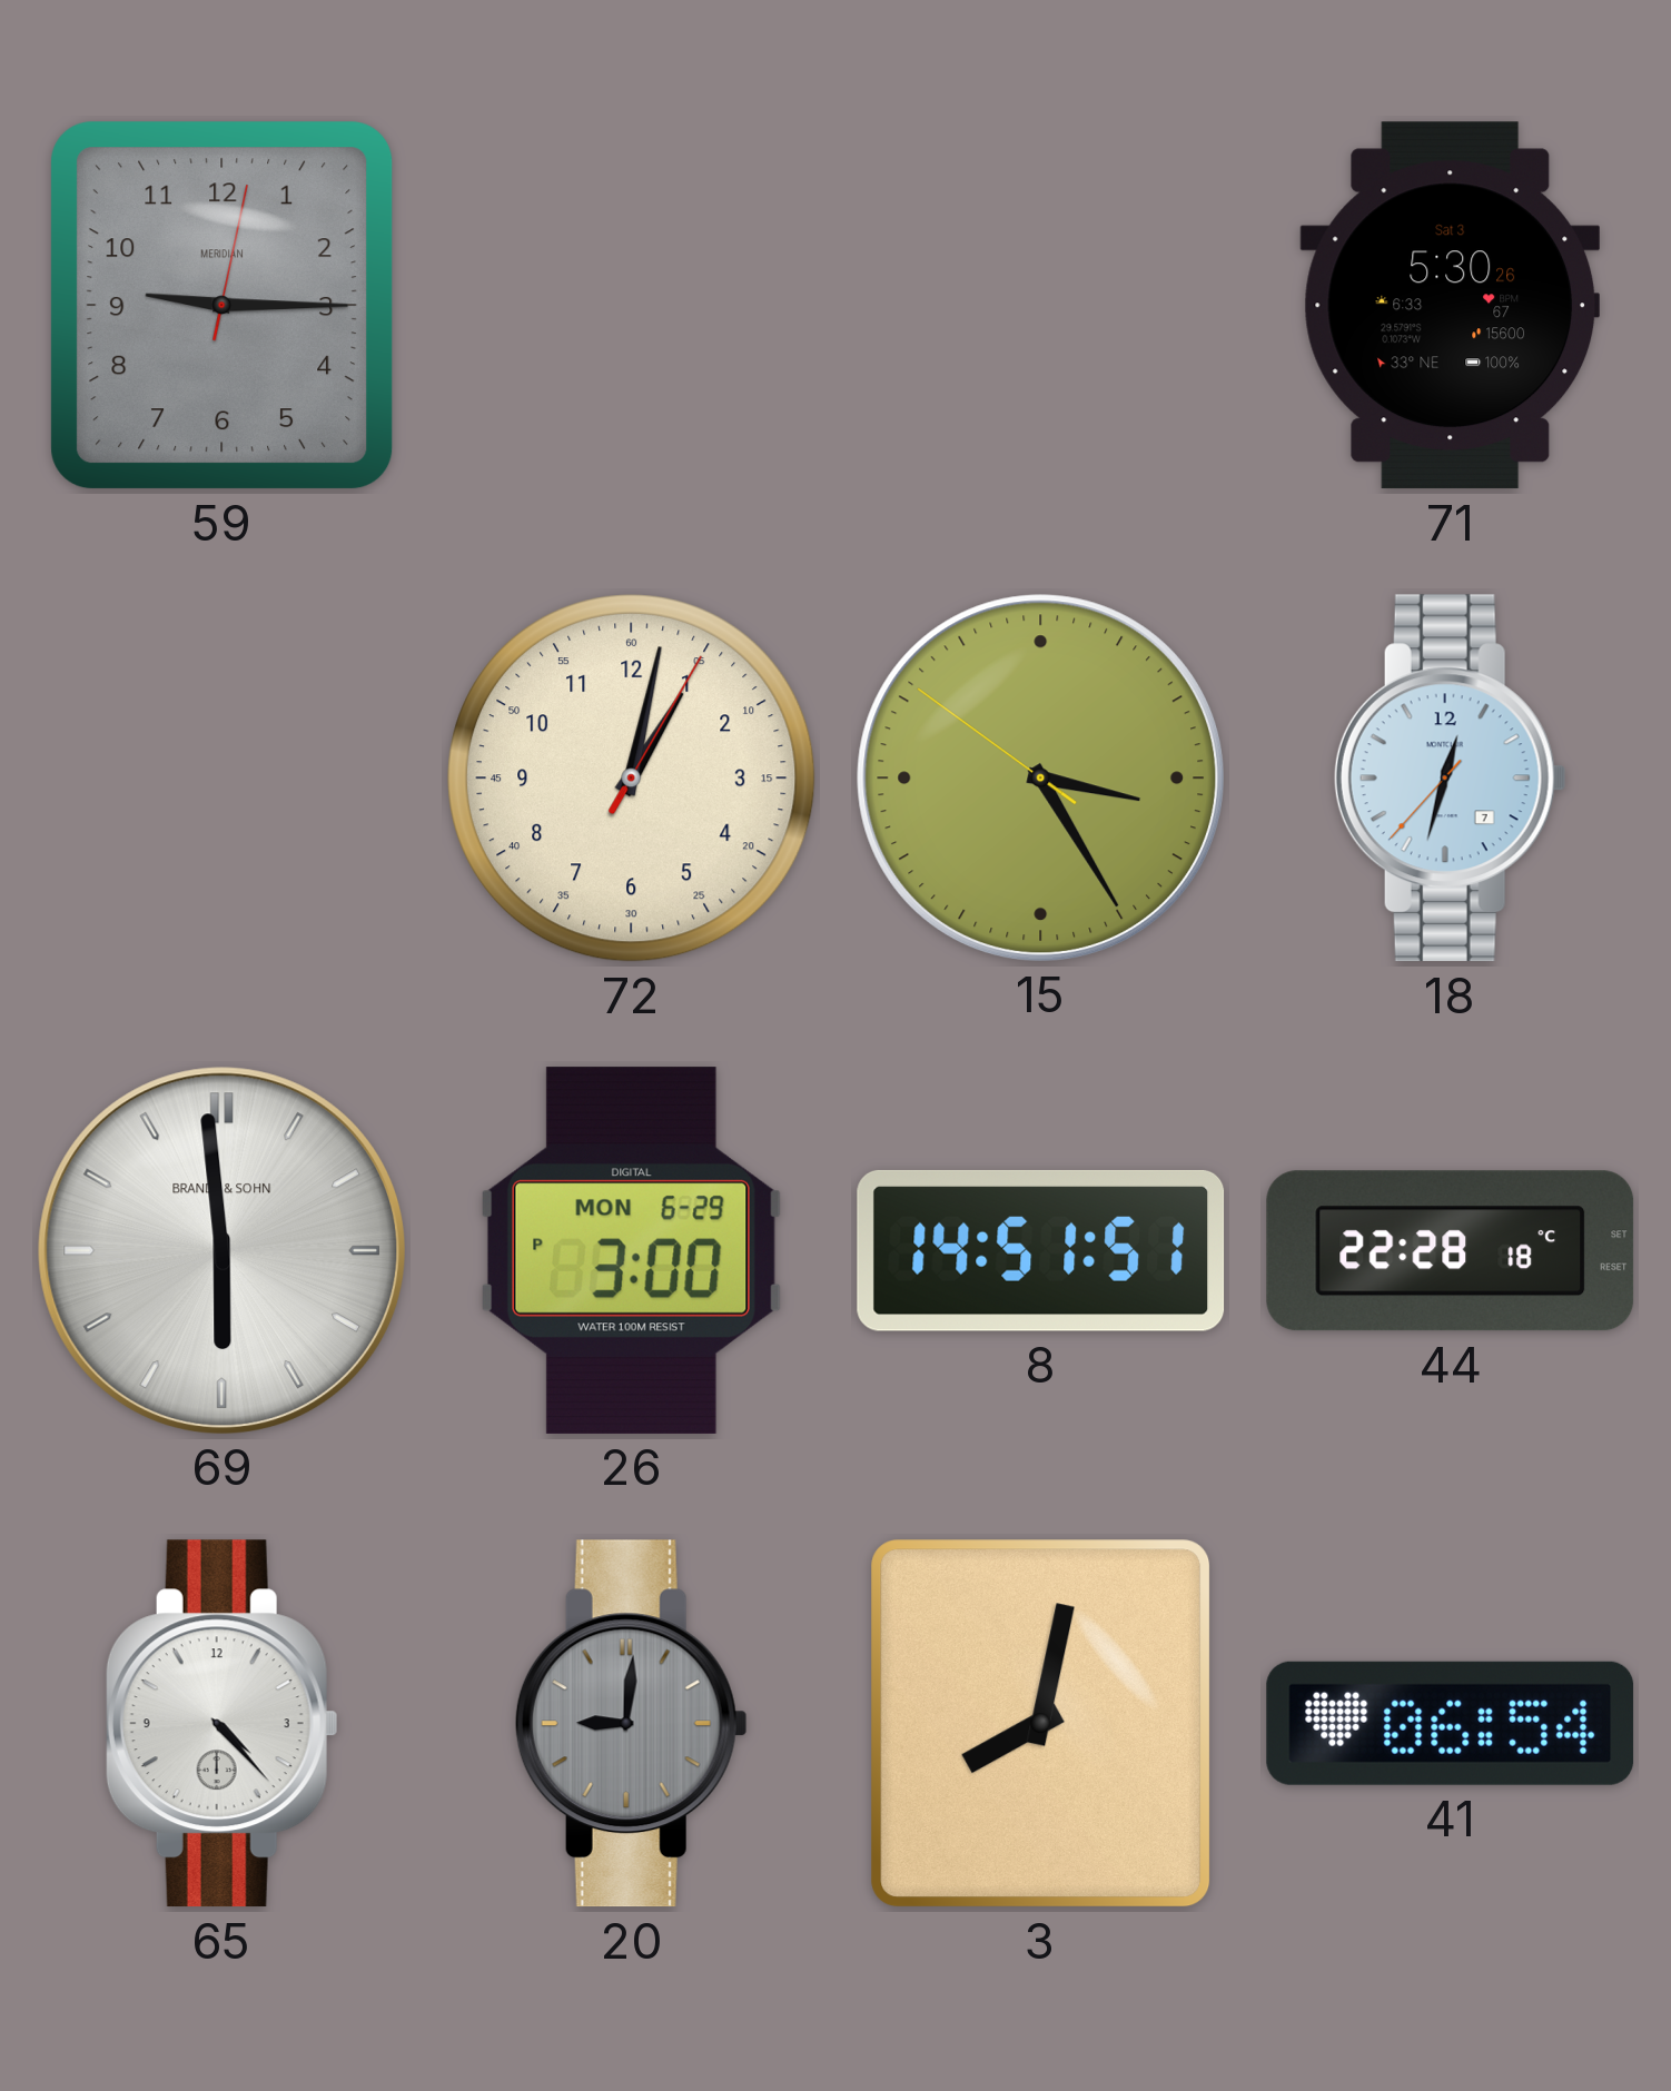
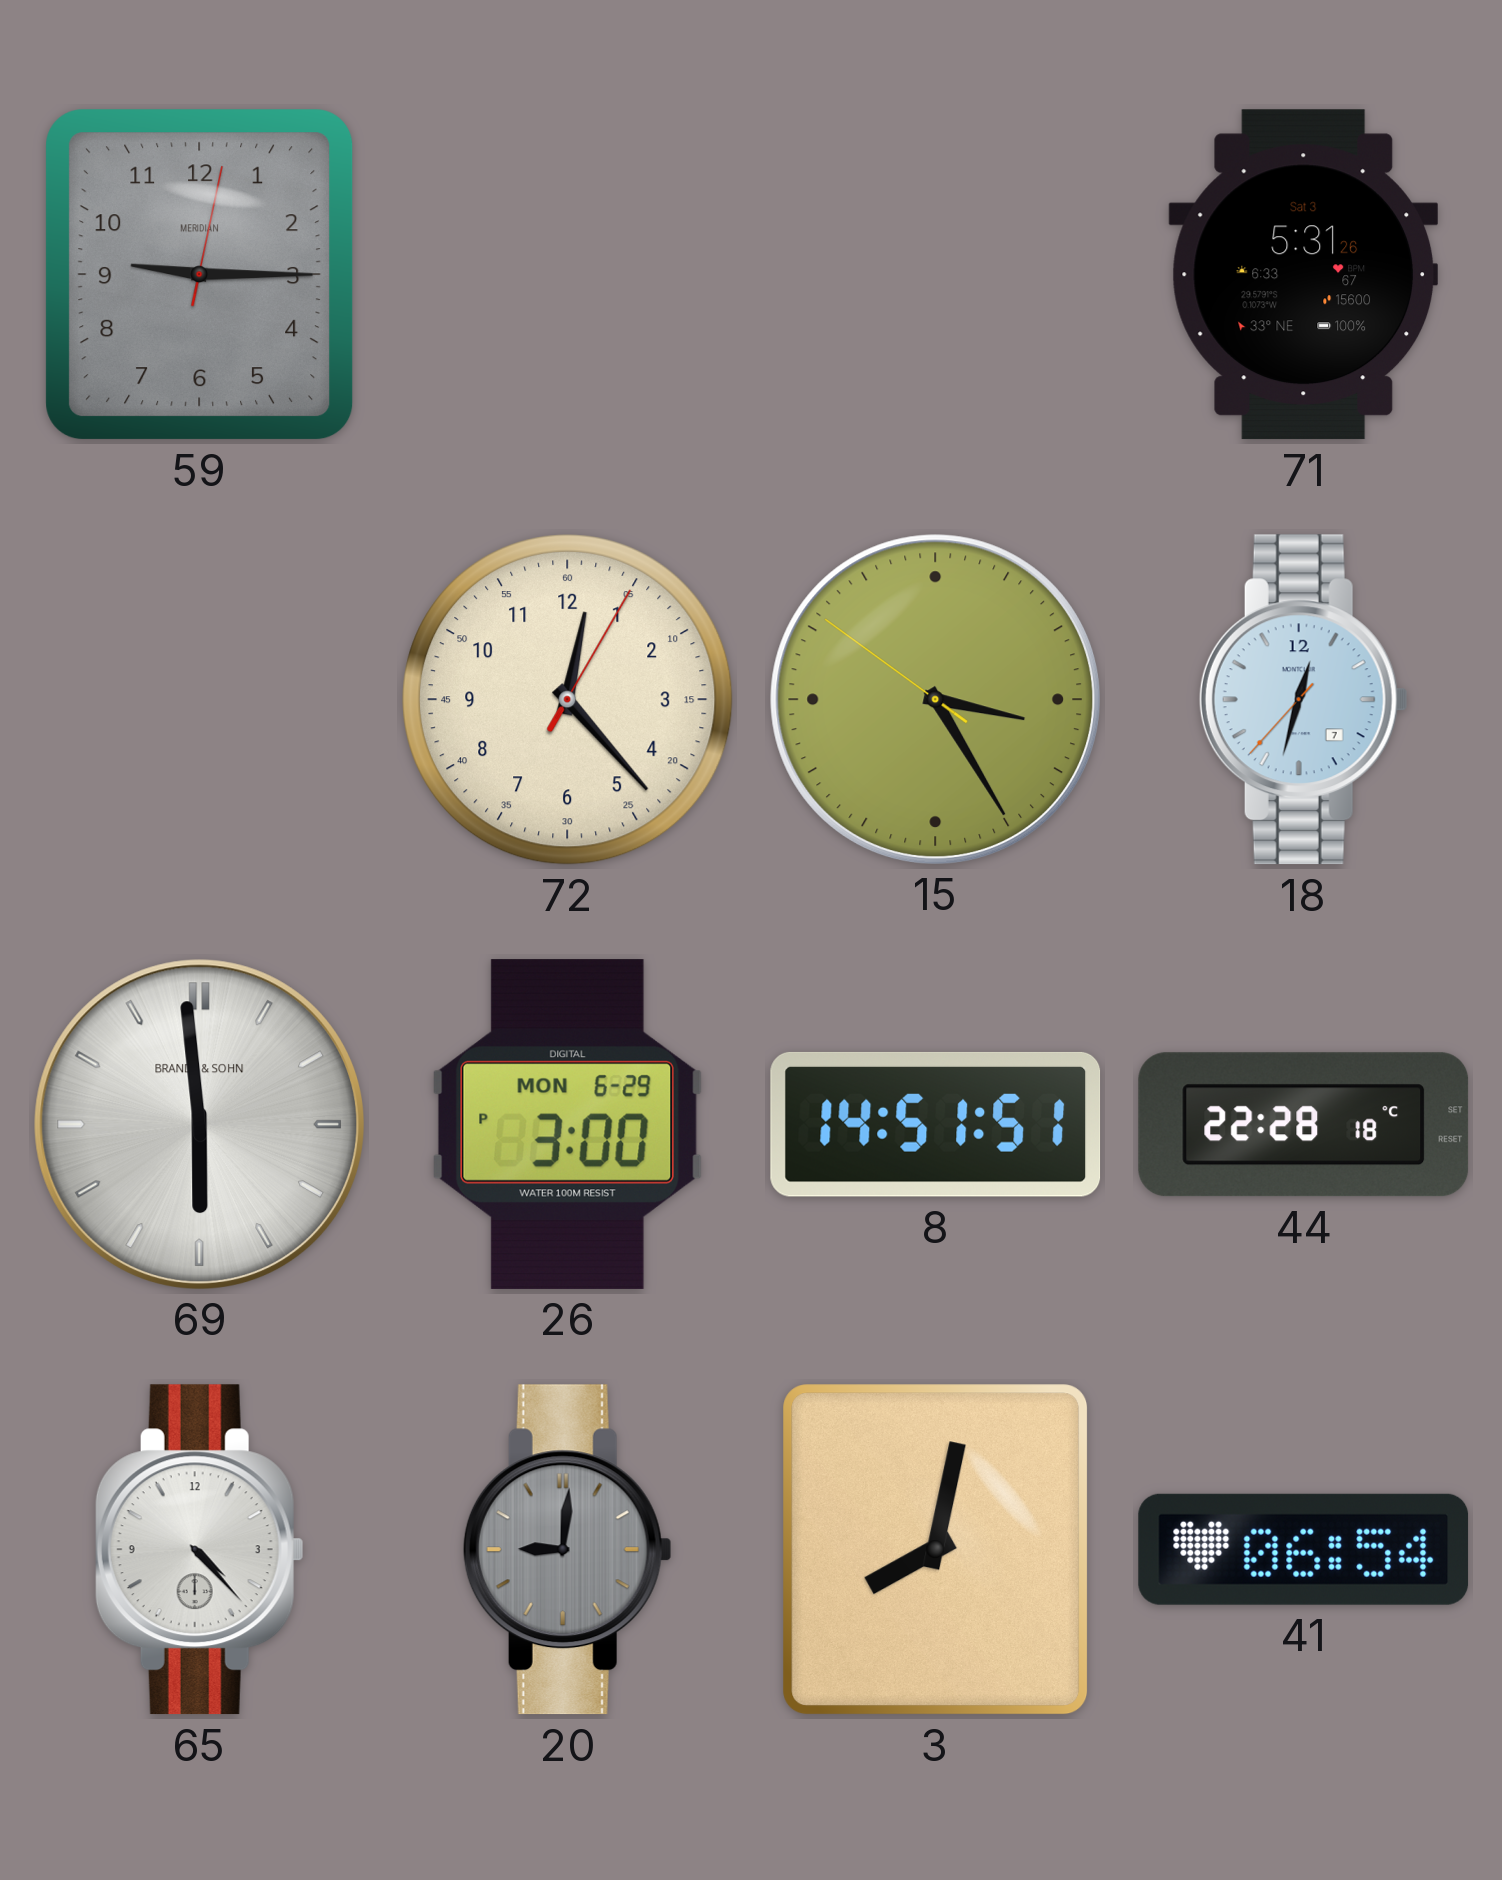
71: 5:30 -> 5:31 (1303, 275)
72: 1:02 -> 12:23 (568, 700)
